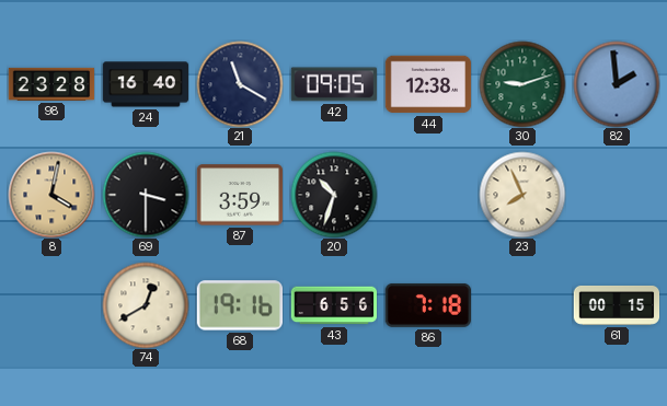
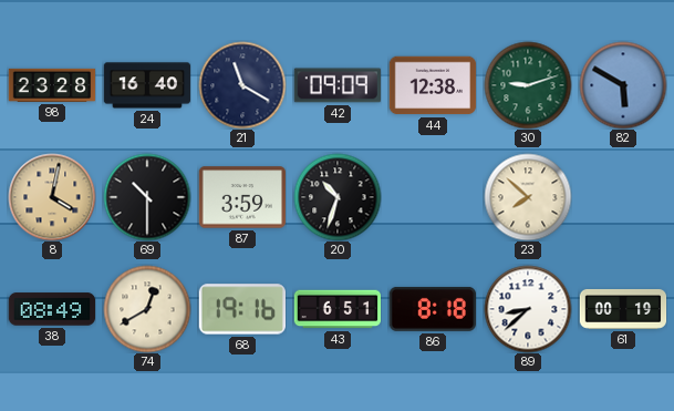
42: 09:05 -> 09:09 (336, 85)
82: 1:59 -> 5:50 (623, 85)
69: 3:30 -> 10:30 (147, 197)
23: 7:56 -> 7:52 (528, 197)
38: none -> 08:49 (52, 309)
43: 6:56 -> 6:51 (338, 309)
86: 7:18 -> 8:18 (432, 309)
89: none -> 8:38 (528, 309)
61: 00:15 -> 00:19 (623, 309)
